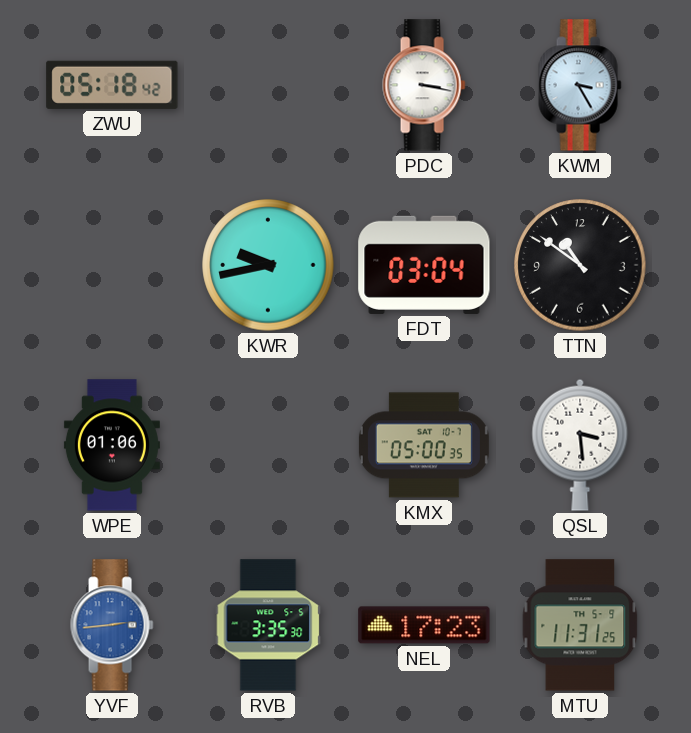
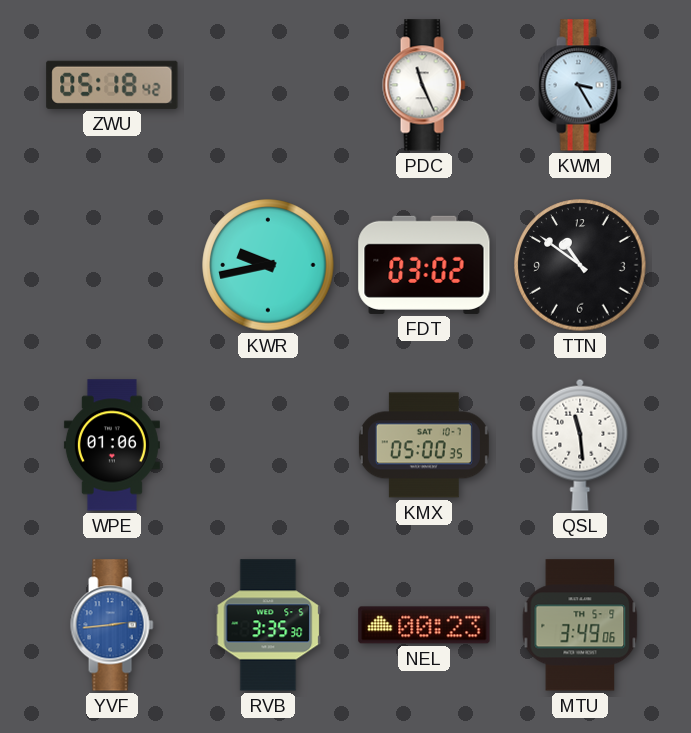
PDC: 3:17 -> 11:26 (424, 85)
FDT: 03:04 -> 03:02 (424, 265)
QSL: 3:29 -> 11:29 (580, 445)
NEL: 17:23 -> 00:23 (424, 625)
MTU: 11:31 -> 3:49 (580, 625)
